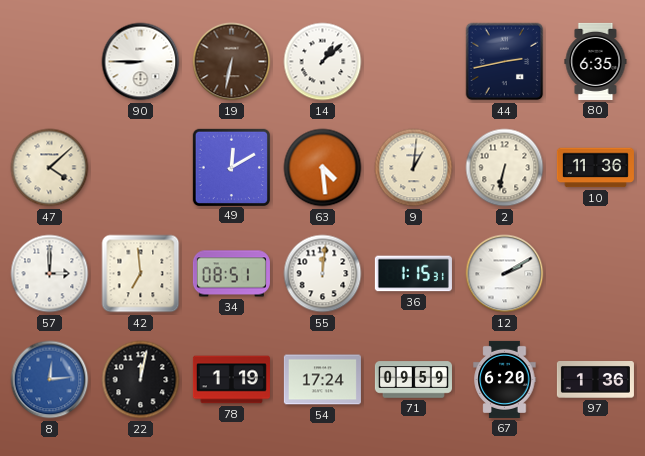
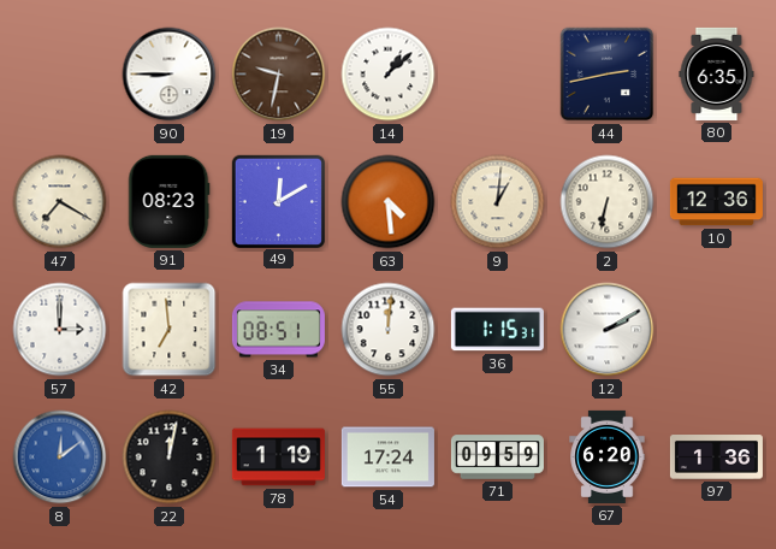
19: 6:32 -> 9:32 (279, 75)
47: 4:08 -> 7:20 (60, 202)
91: none -> 08:23 (168, 201)
10: 11:36 -> 12:36 (716, 202)
8: 12:14 -> 12:09 (60, 457)
